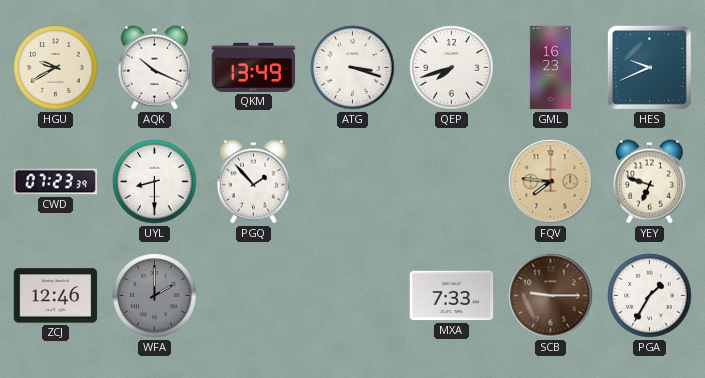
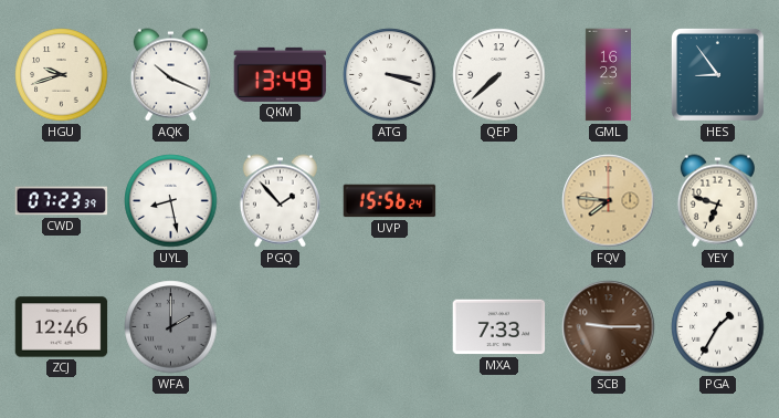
HGU: 9:40 -> 9:42 (62, 75)
QEP: 7:42 -> 7:38 (499, 75)
HES: 9:41 -> 8:54 (717, 74)
UYL: 8:30 -> 8:28 (171, 201)
UVP: none -> 15:56 (390, 201)
